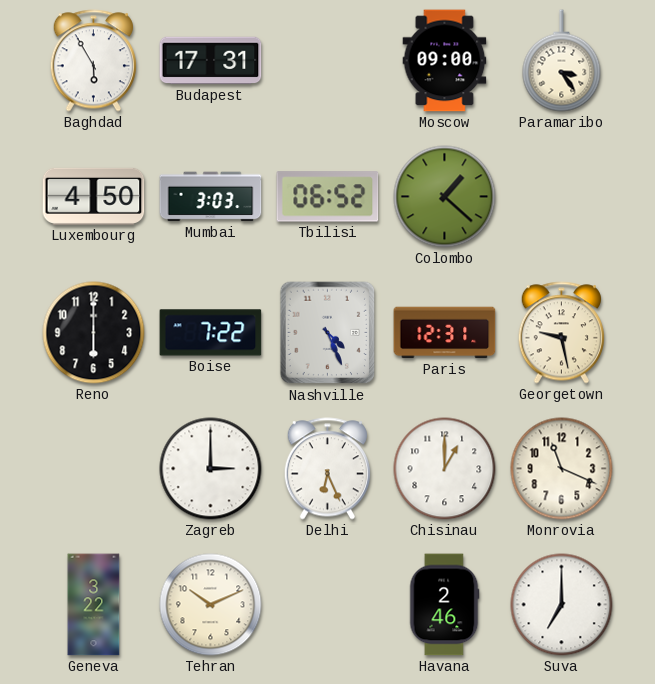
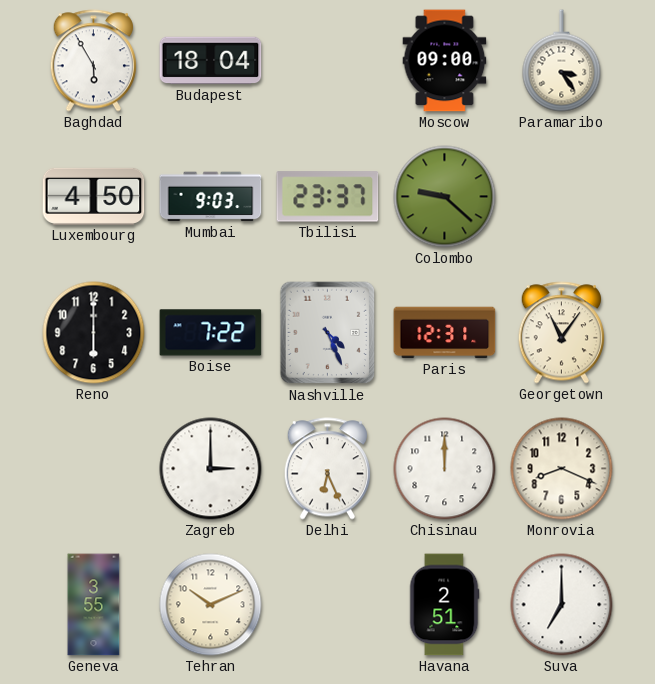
Budapest: 17:31 -> 18:04 (211, 61)
Mumbai: 3:03 -> 9:03 (211, 197)
Tbilisi: 06:52 -> 23:37 (328, 197)
Colombo: 1:22 -> 9:22 (445, 197)
Georgetown: 9:28 -> 11:06 (561, 333)
Chisinau: 1:00 -> 12:00 (445, 469)
Monrovia: 11:19 -> 8:19 (562, 469)
Geneva: 3:22 -> 3:55 (94, 605)
Havana: 2:46 -> 2:51 (444, 605)
